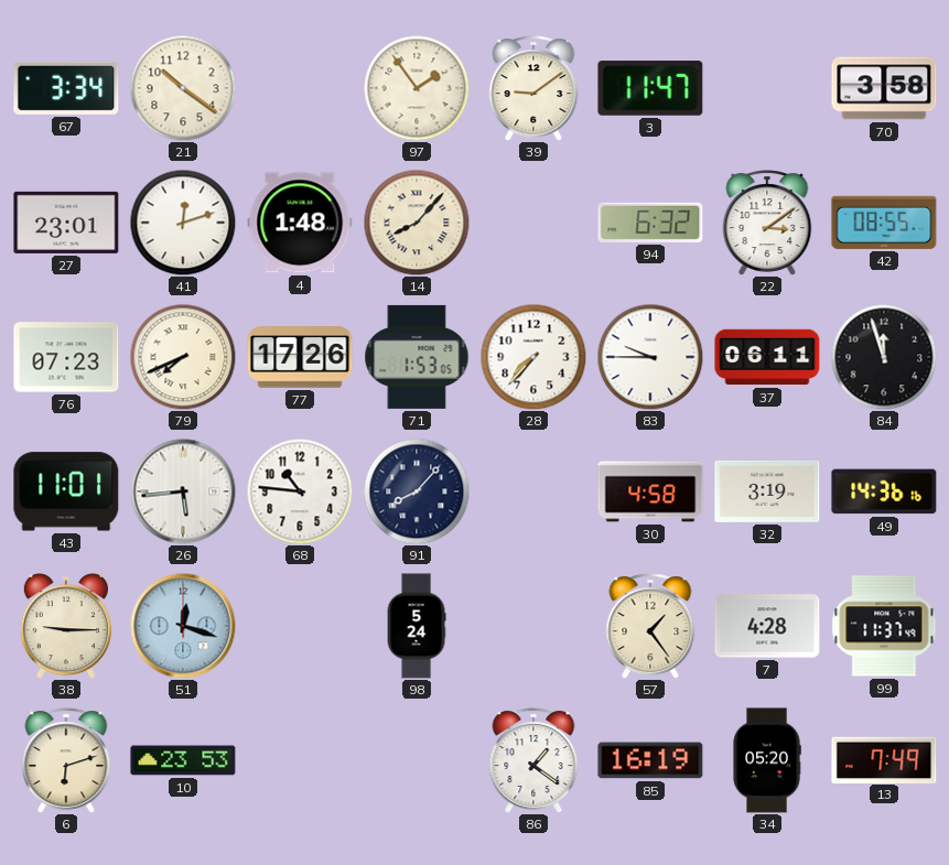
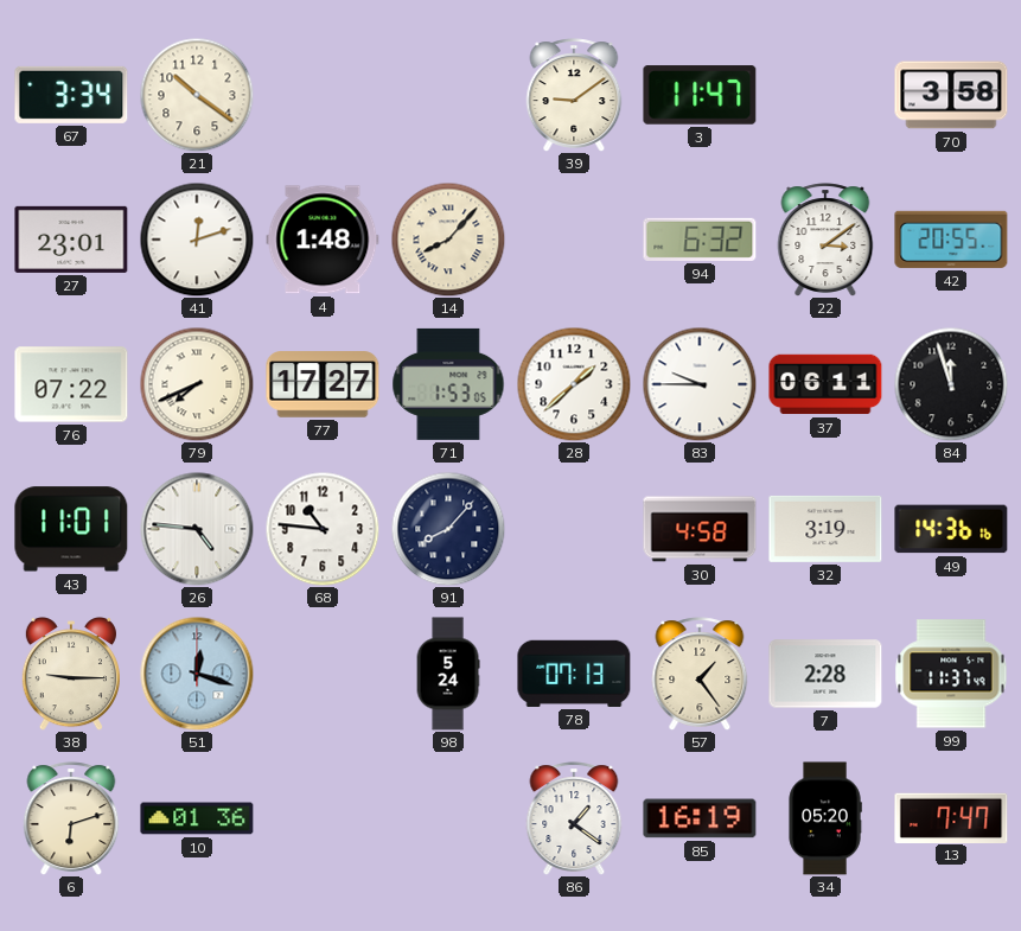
97: 1:54 -> none (417, 88)
42: 08:55 -> 20:55 (951, 240)
76: 07:23 -> 07:22 (71, 384)
77: 17:26 -> 17:27 (323, 384)
28: 7:37 -> 1:38 (574, 384)
26: 5:44 -> 4:46 (197, 529)
78: none -> 07:13 (574, 674)
7: 4:28 -> 2:28 (825, 674)
10: 23:53 -> 01:36 (197, 818)
13: 7:49 -> 7:47 (951, 817)
